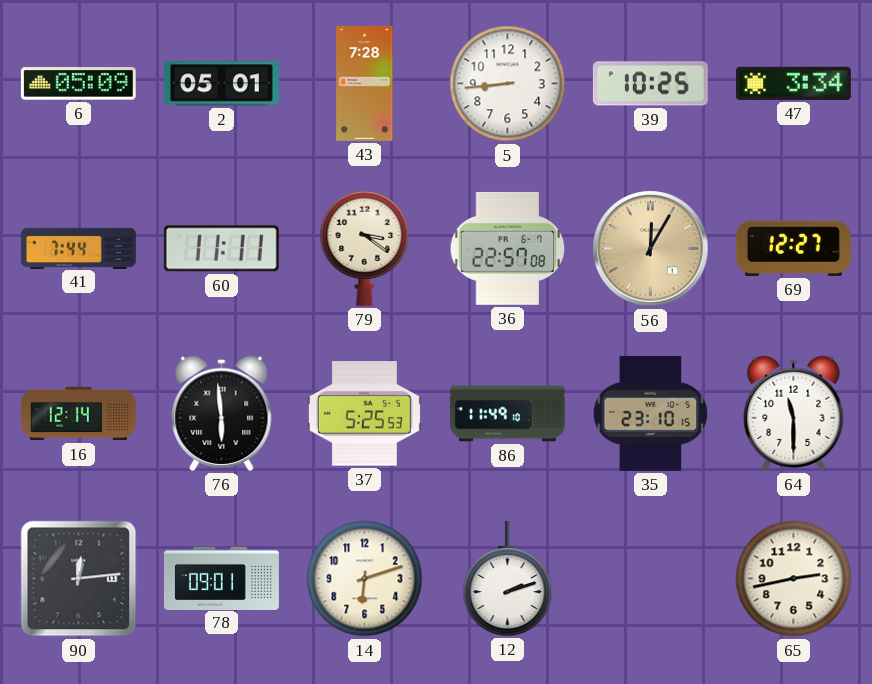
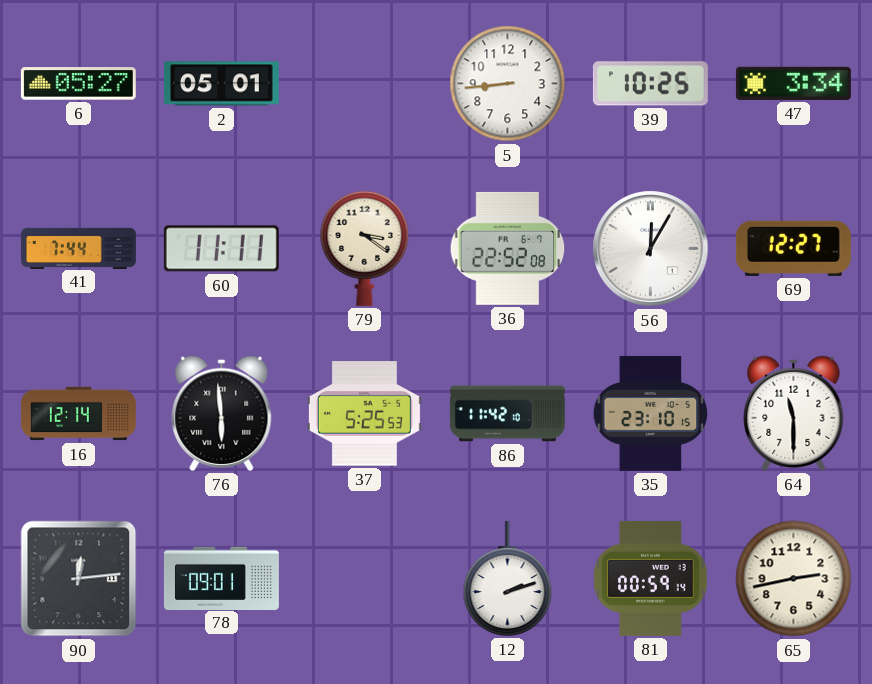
6: 05:09 -> 05:27 (78, 84)
43: 7:28 -> none (365, 83)
36: 22:57 -> 22:52 (508, 248)
56 dial: champagne -> white (651, 249)
86: 11:49 -> 11:42 (507, 414)
14: 6:12 -> none (365, 579)
81: none -> 00:59 (651, 578)
